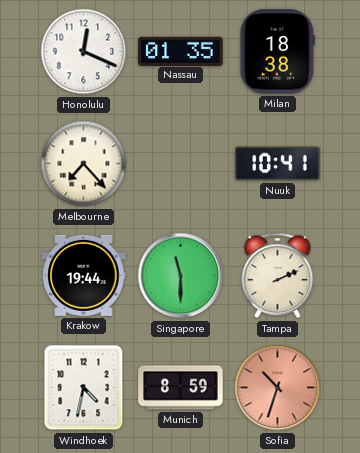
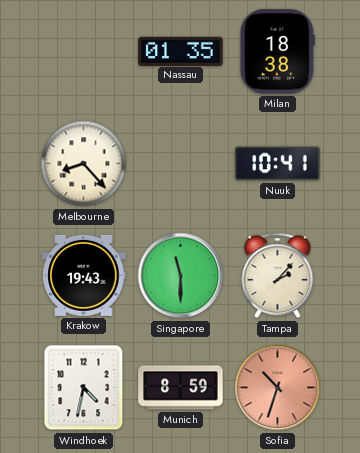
Honolulu: 12:19 -> none (84, 52)
Melbourne: 7:23 -> 8:23 (84, 164)
Krakow: 19:44 -> 19:43 (84, 275)
Tampa: 2:11 -> 2:07 (278, 276)
